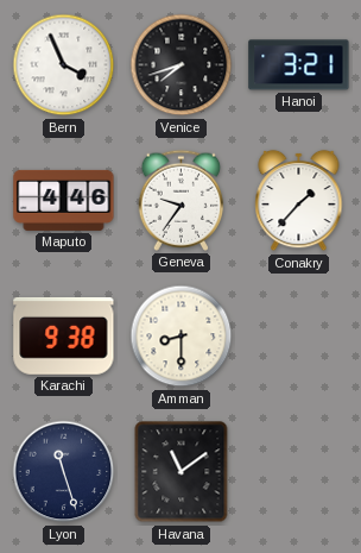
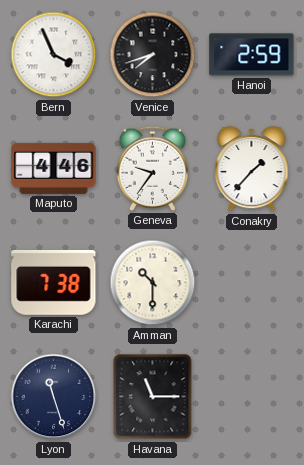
Hanoi: 3:21 -> 2:59 (252, 55)
Karachi: 9:38 -> 7:38 (54, 282)
Amman: 8:30 -> 10:30 (153, 283)
Havana: 11:09 -> 11:15 (153, 397)
